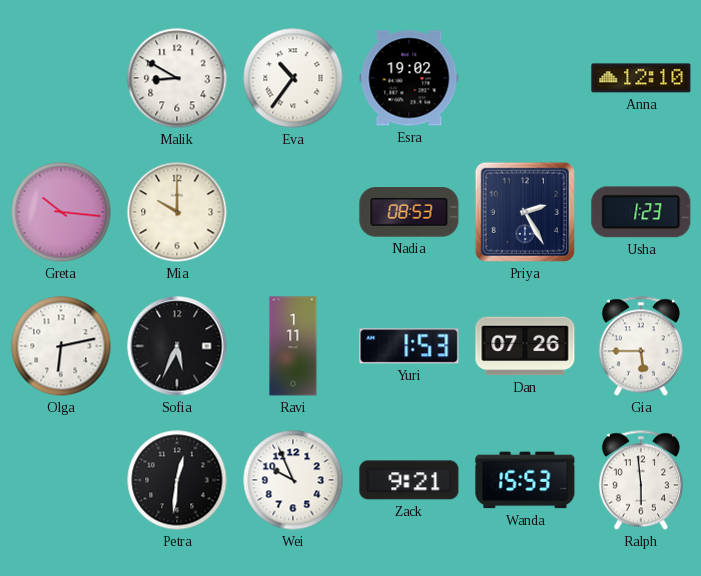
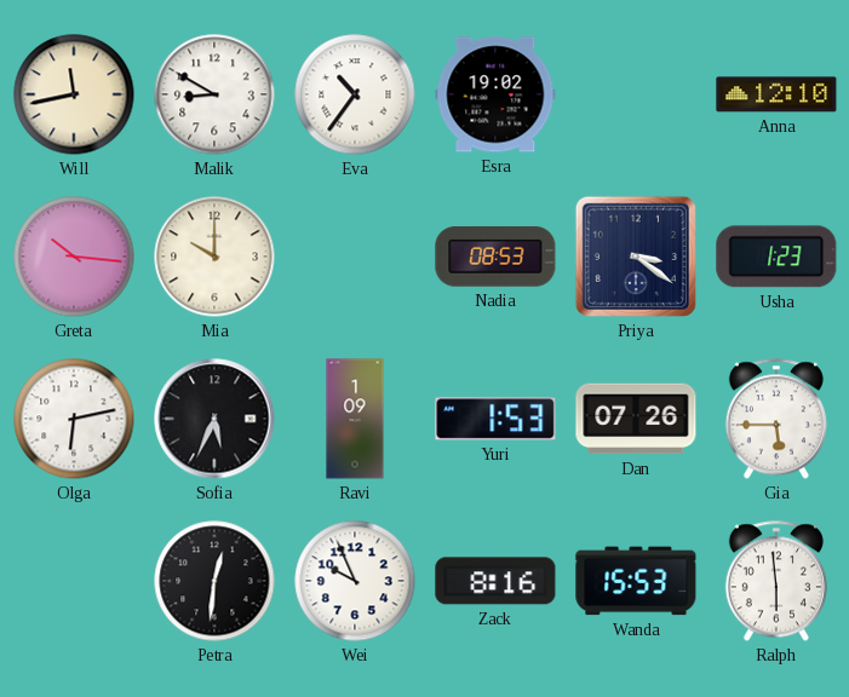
Will: none -> 11:43 (74, 94)
Priya: 2:25 -> 3:21 (636, 257)
Ravi: 1:11 -> 1:09 (355, 419)
Zack: 9:21 -> 8:16 (495, 581)
